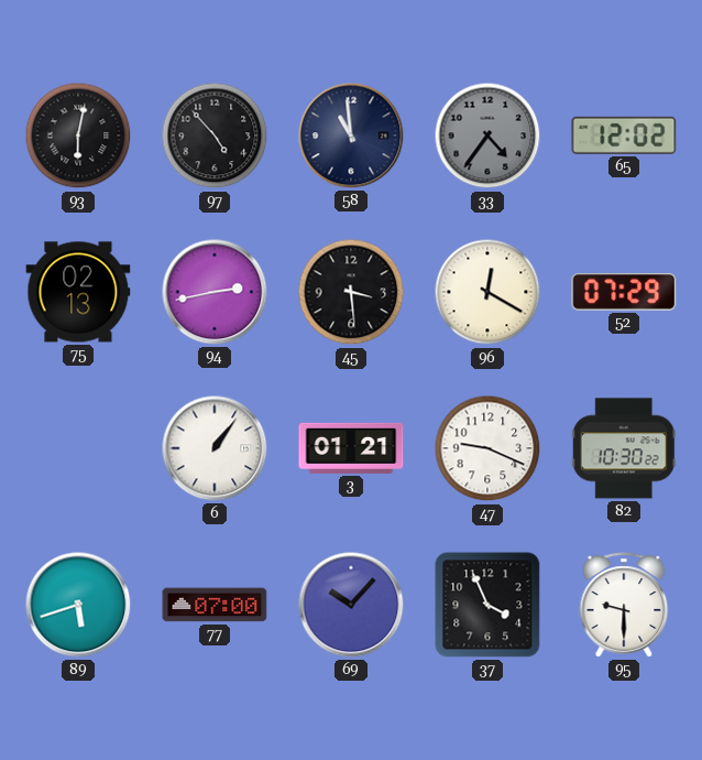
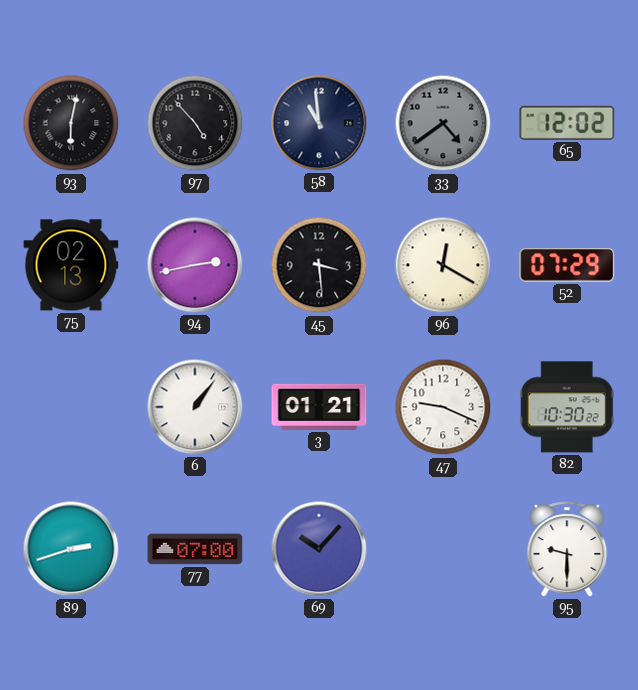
33: 4:36 -> 4:39 (443, 123)
89: 5:42 -> 2:42 (71, 549)
37: 3:56 -> none (487, 605)
